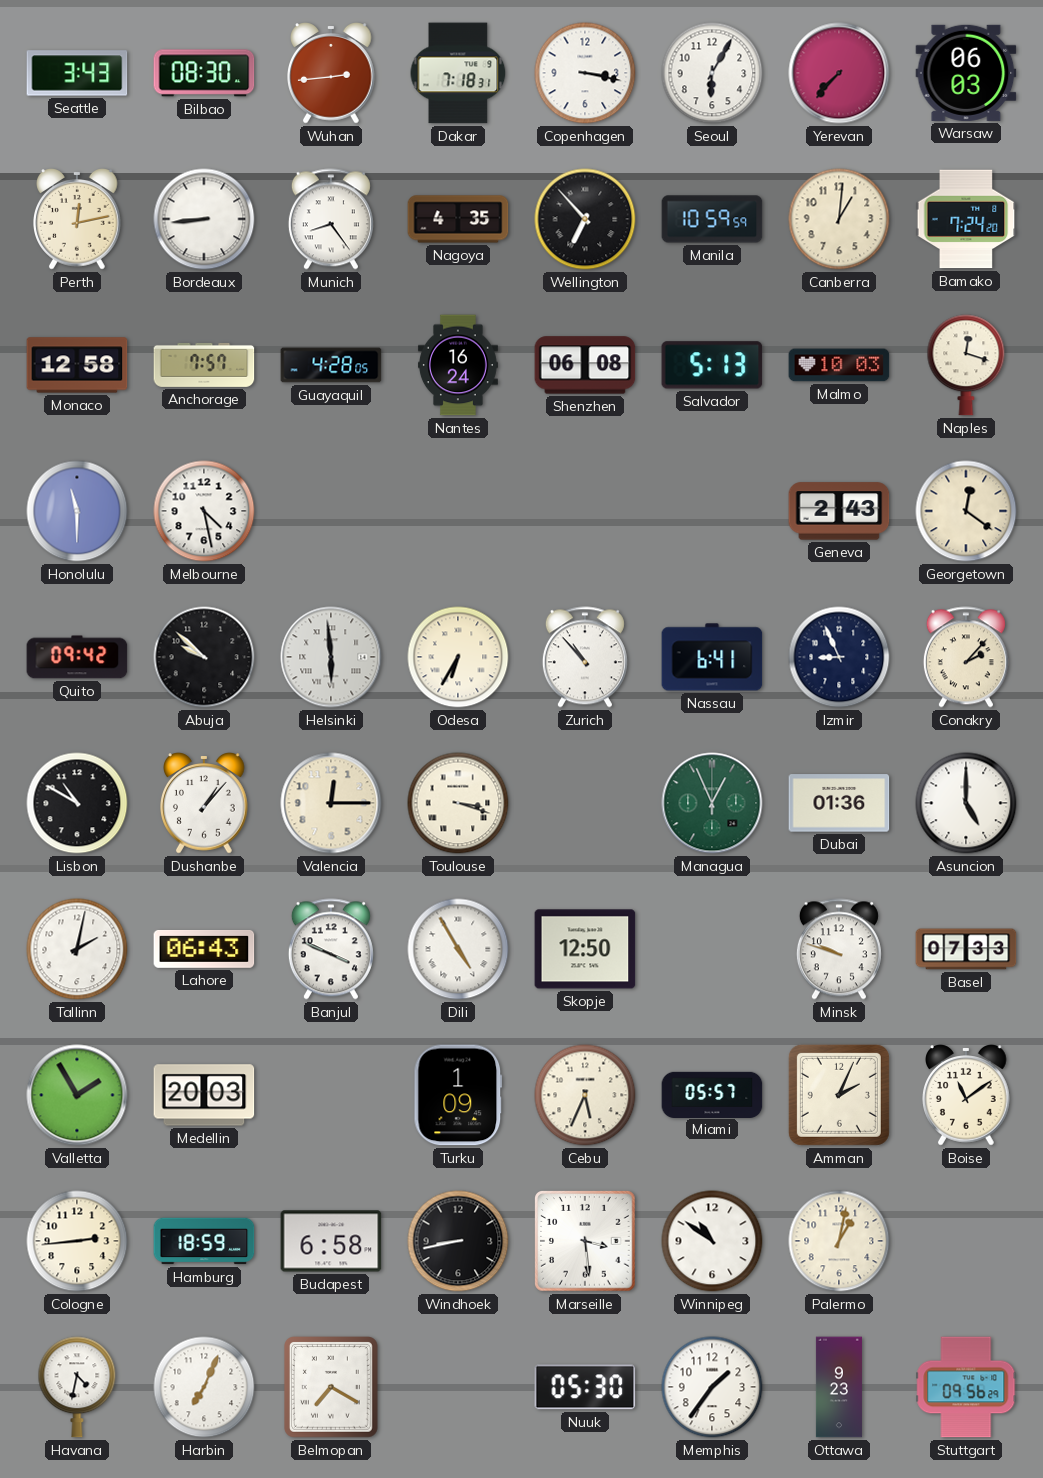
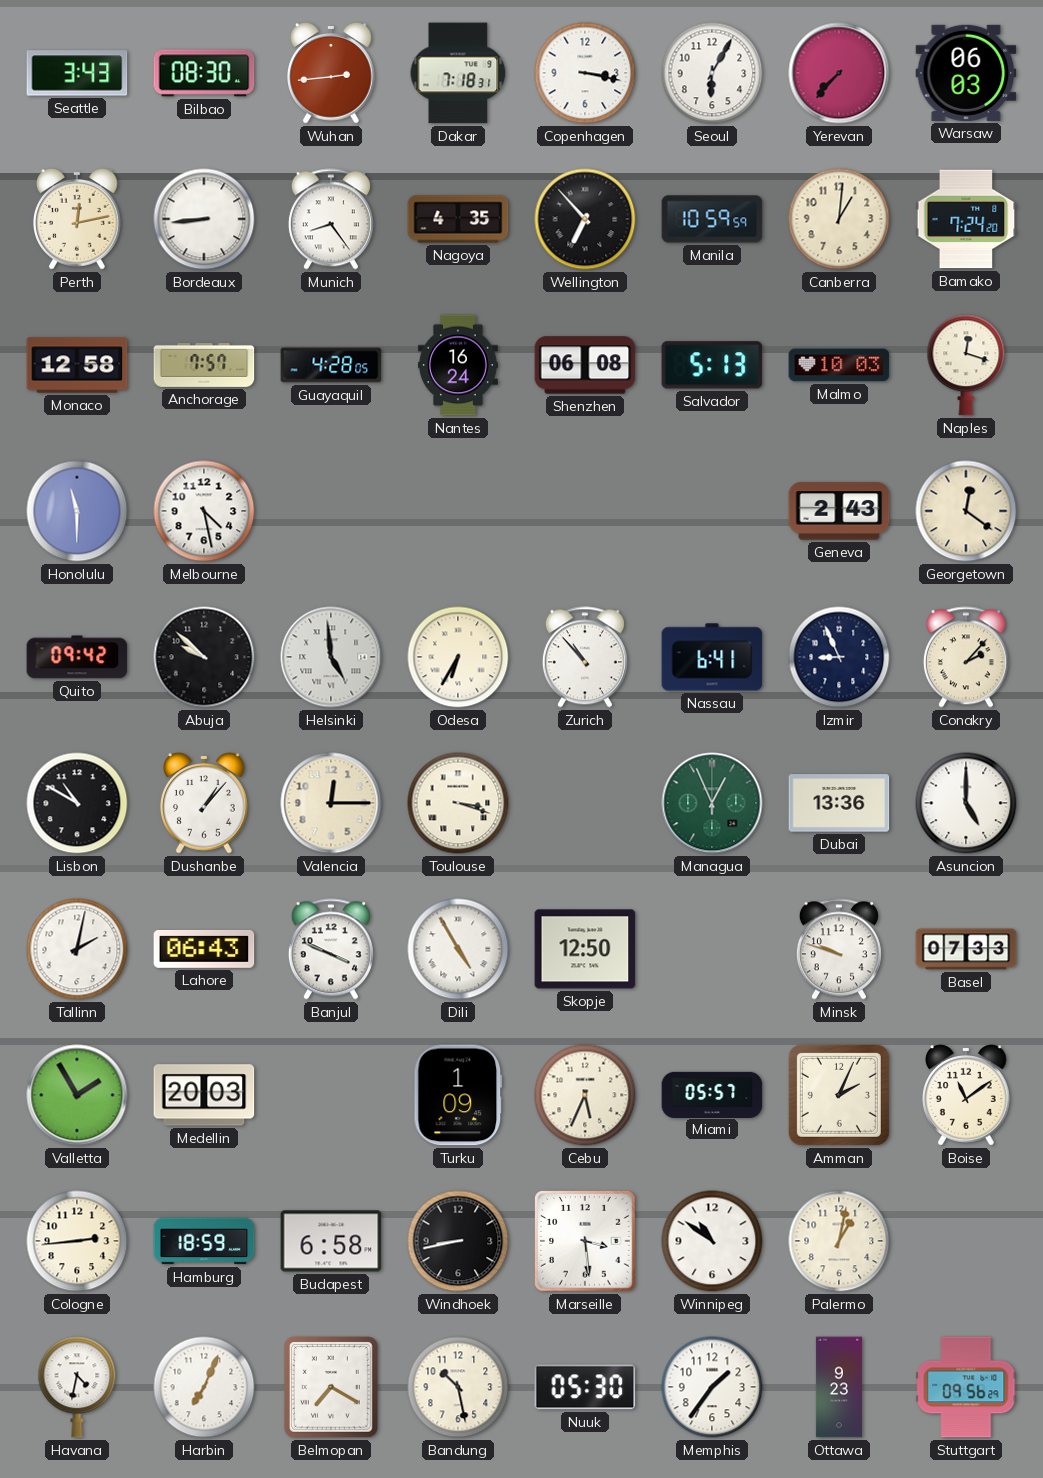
Helsinki: 5:59 -> 4:59 (331, 657)
Dubai: 01:36 -> 13:36 (839, 803)
Bandung: none -> 10:28 (458, 1387)
